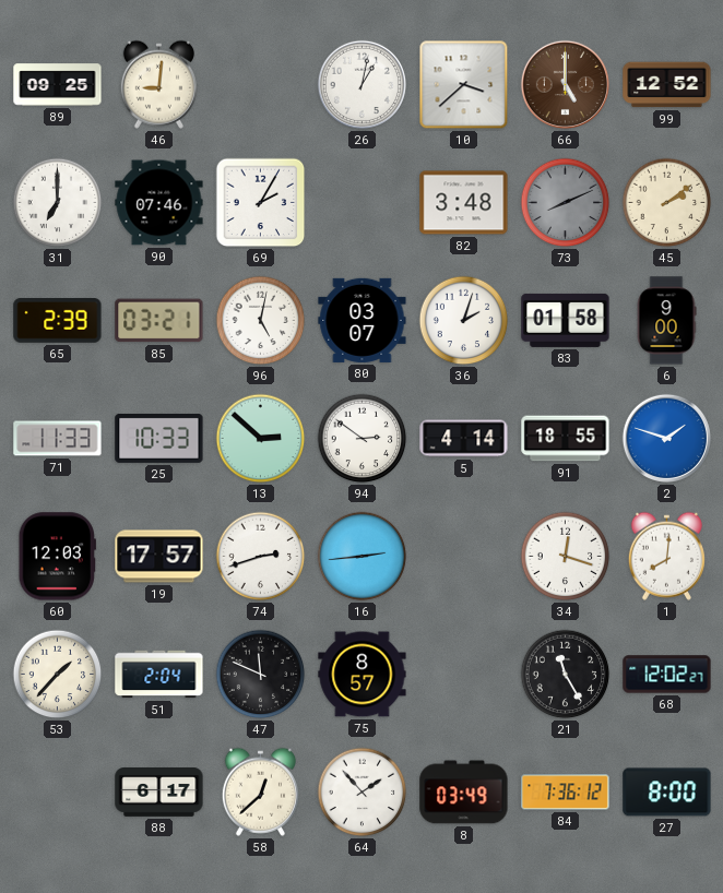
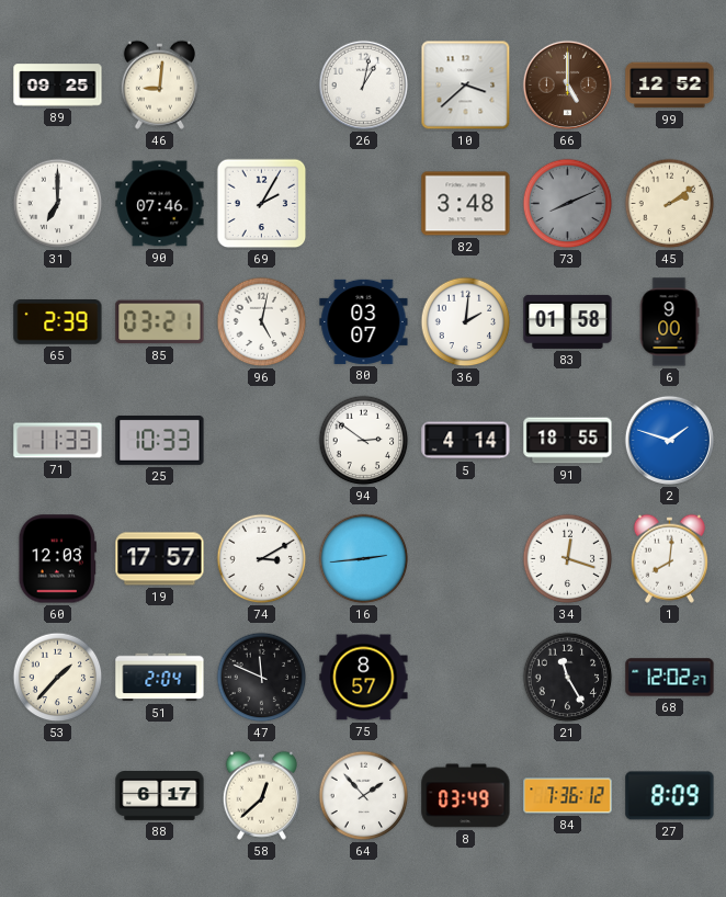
36: 2:03 -> 2:01 (466, 322)
13: 2:52 -> none (261, 439)
74: 2:42 -> 3:10 (262, 559)
27: 8:00 -> 8:09 (670, 796)
